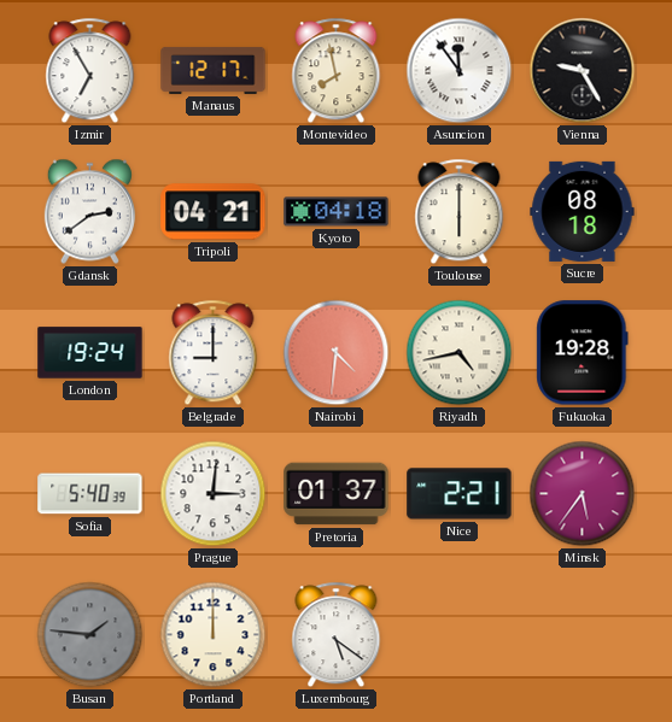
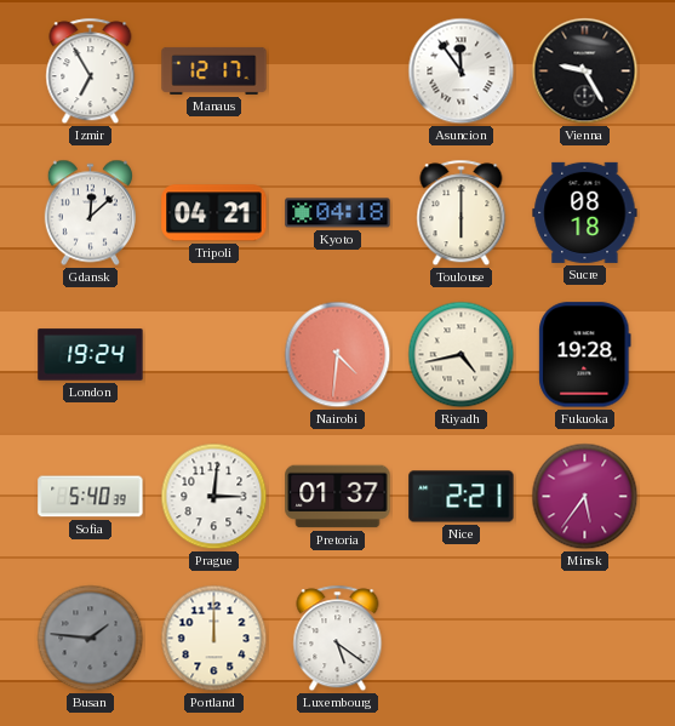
Montevideo: 7:58 -> none (337, 71)
Gdansk: 2:39 -> 12:08 (90, 213)
Belgrade: 9:00 -> none (214, 353)
